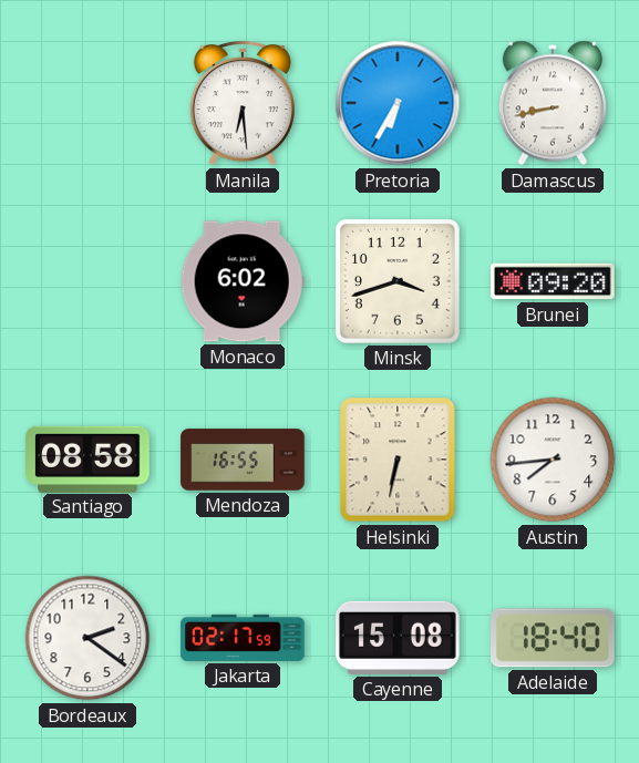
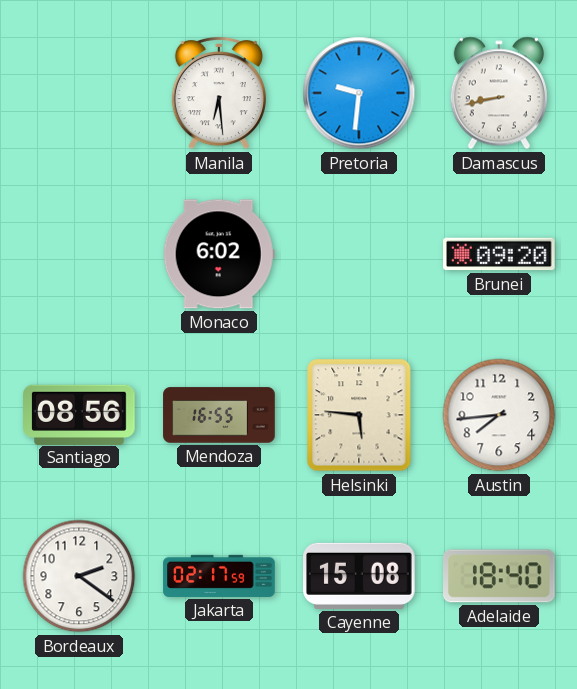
Pretoria: 6:35 -> 9:31 (359, 93)
Minsk: 3:42 -> none (398, 281)
Santiago: 08:58 -> 08:56 (79, 414)
Helsinki: 6:32 -> 5:46 (359, 415)
